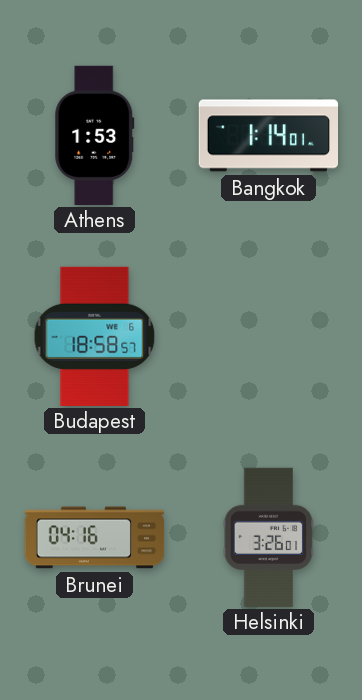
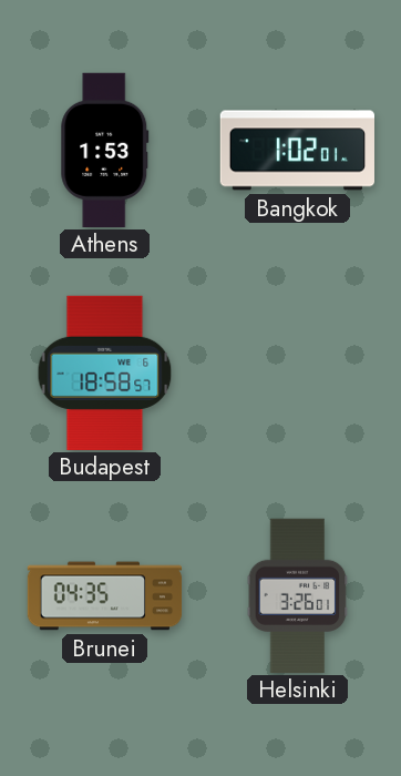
Bangkok: 1:14 -> 1:02 (297, 151)
Brunei: 04:16 -> 04:35 (105, 596)
